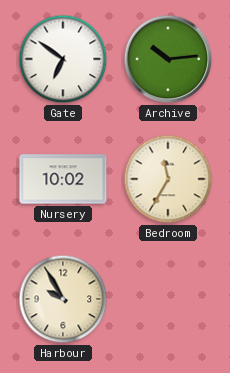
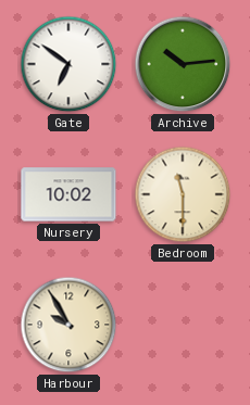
Bedroom: 11:35 -> 11:30 (183, 194)
